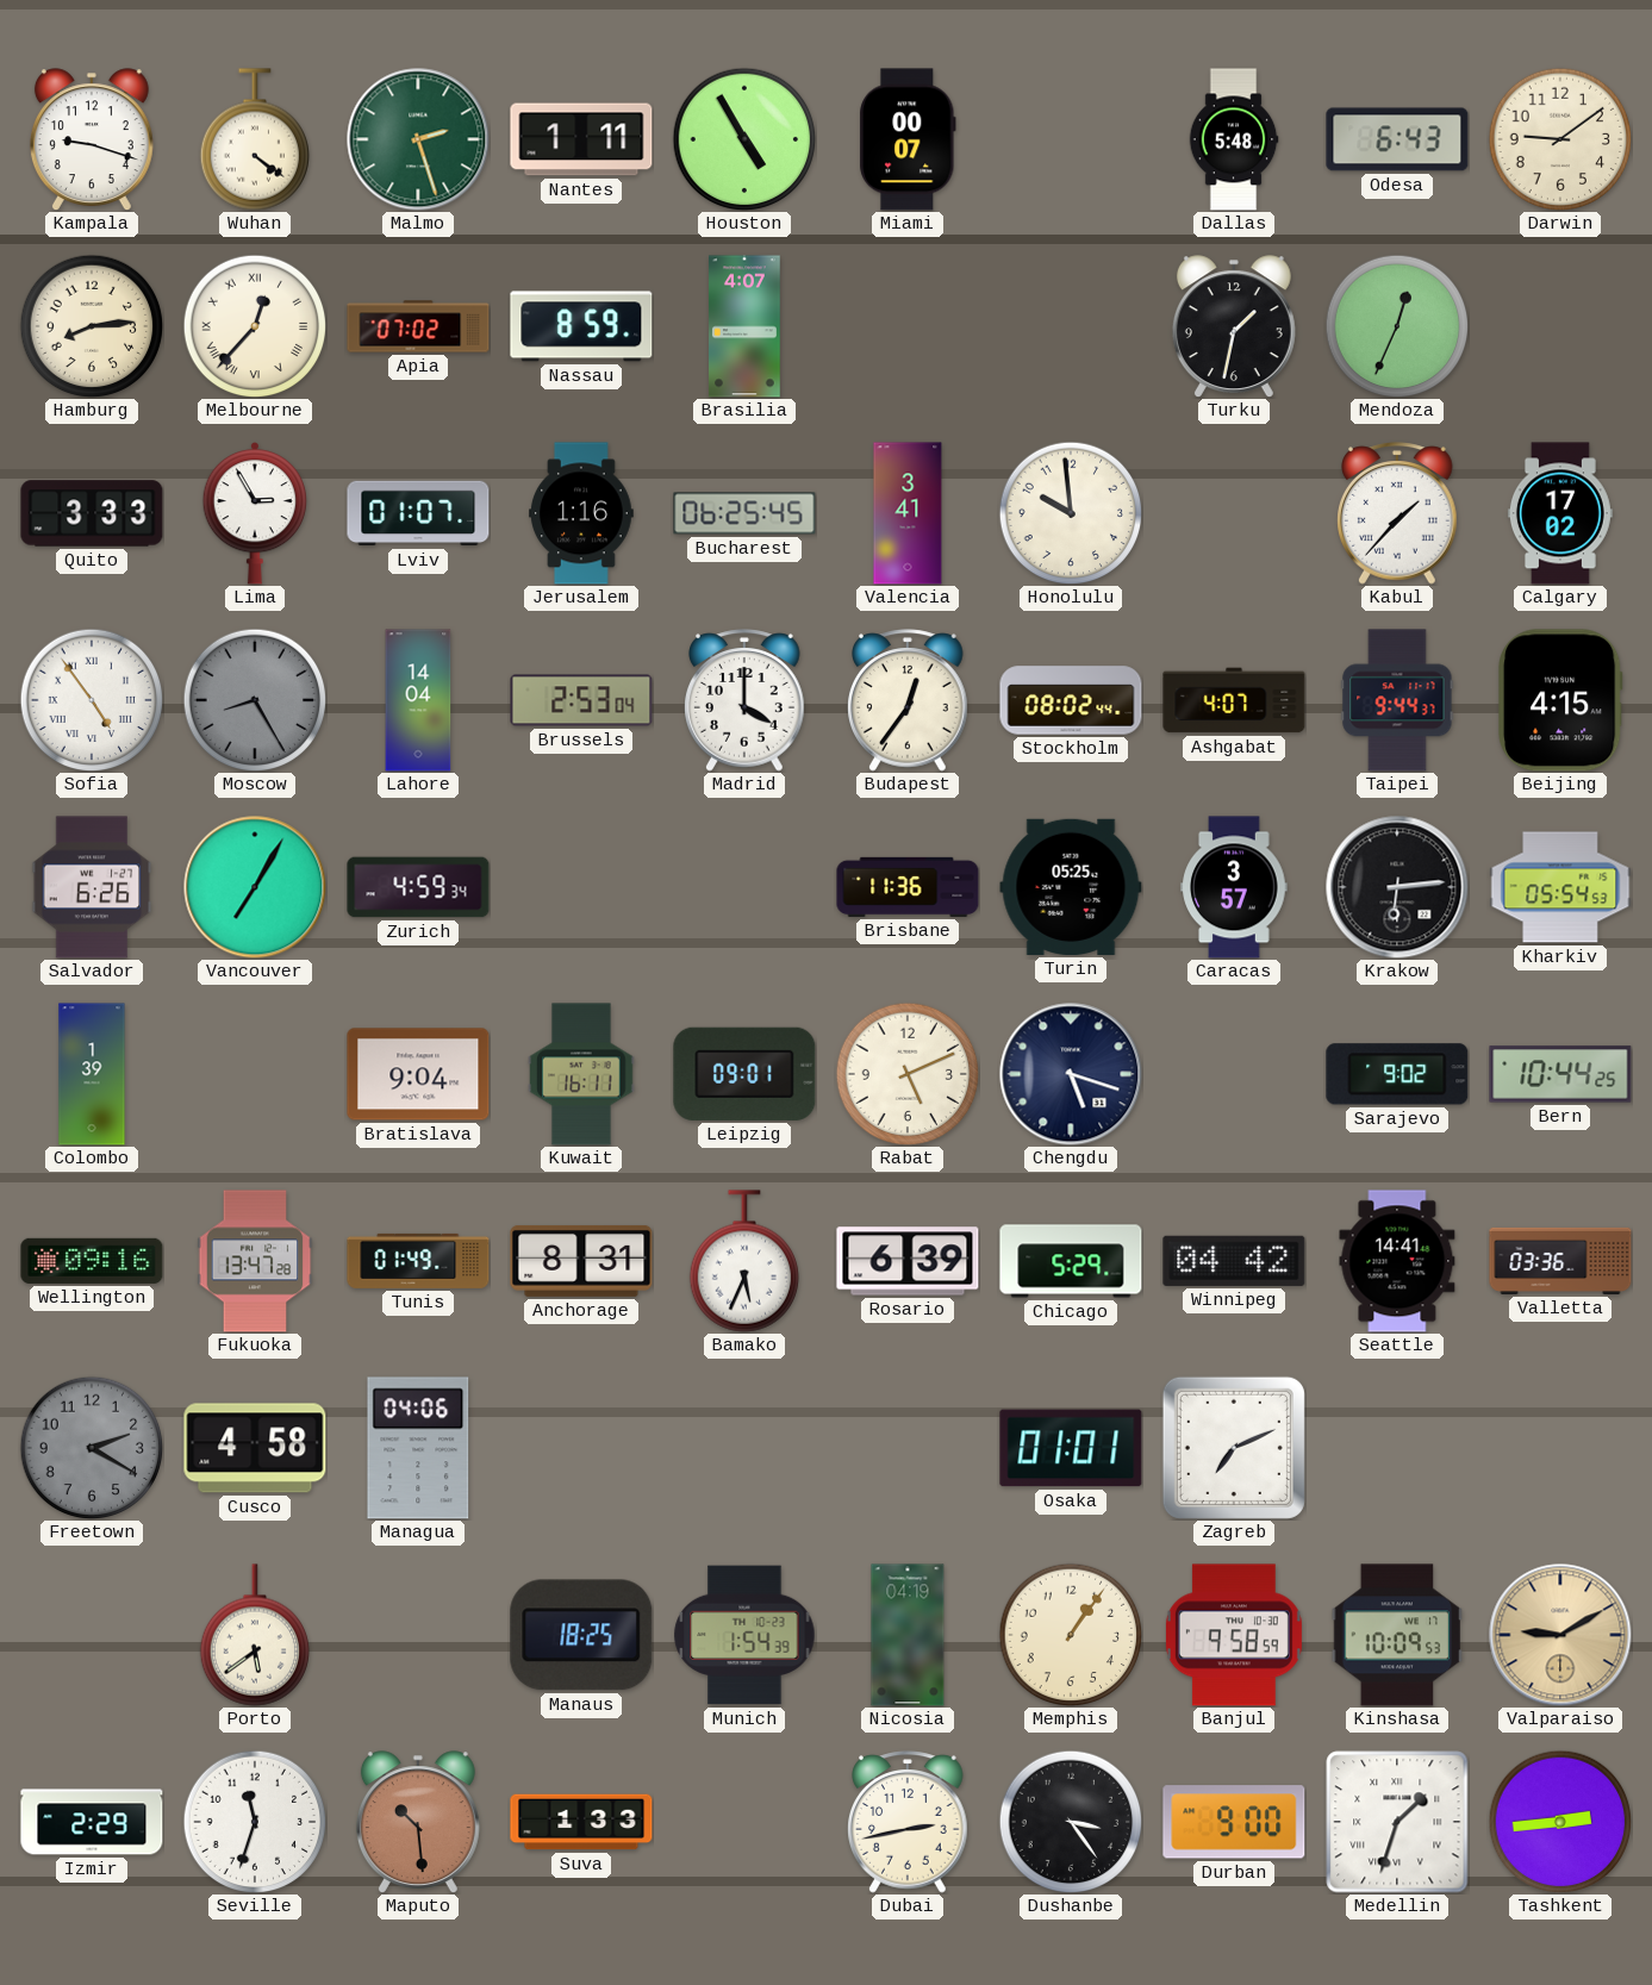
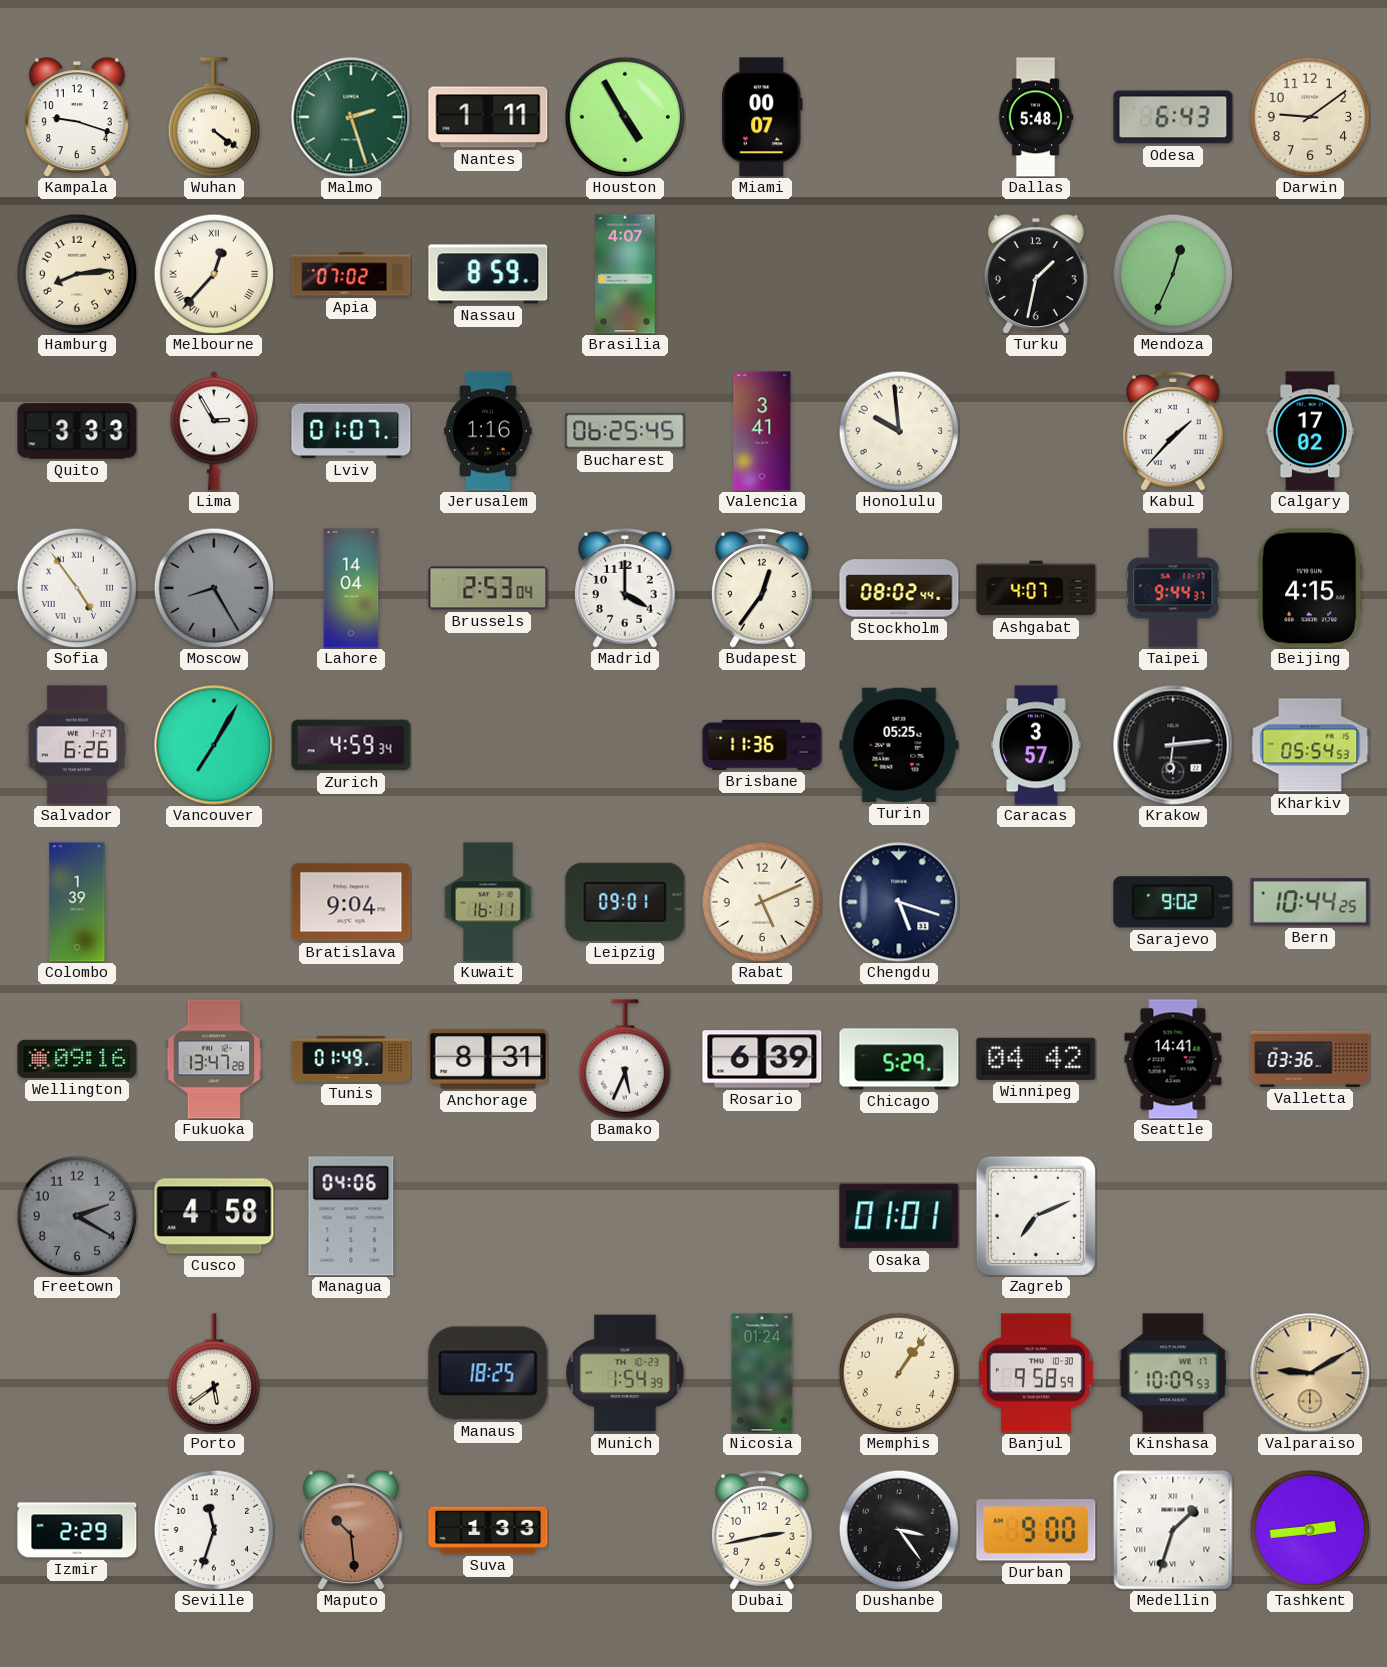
Nicosia: 04:19 -> 01:24 (762, 1373)
